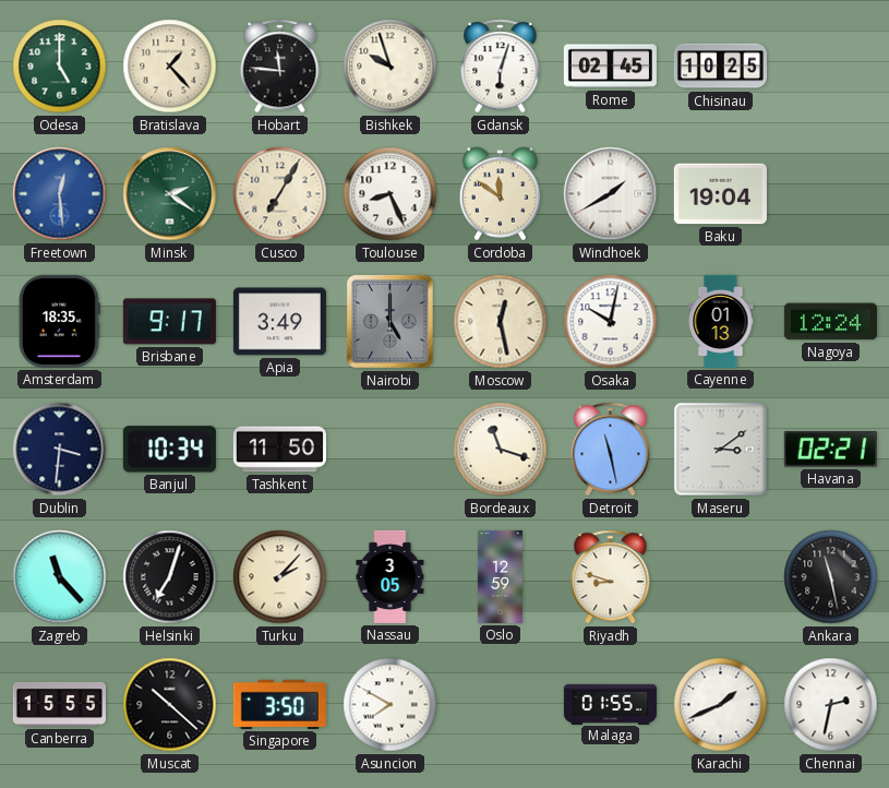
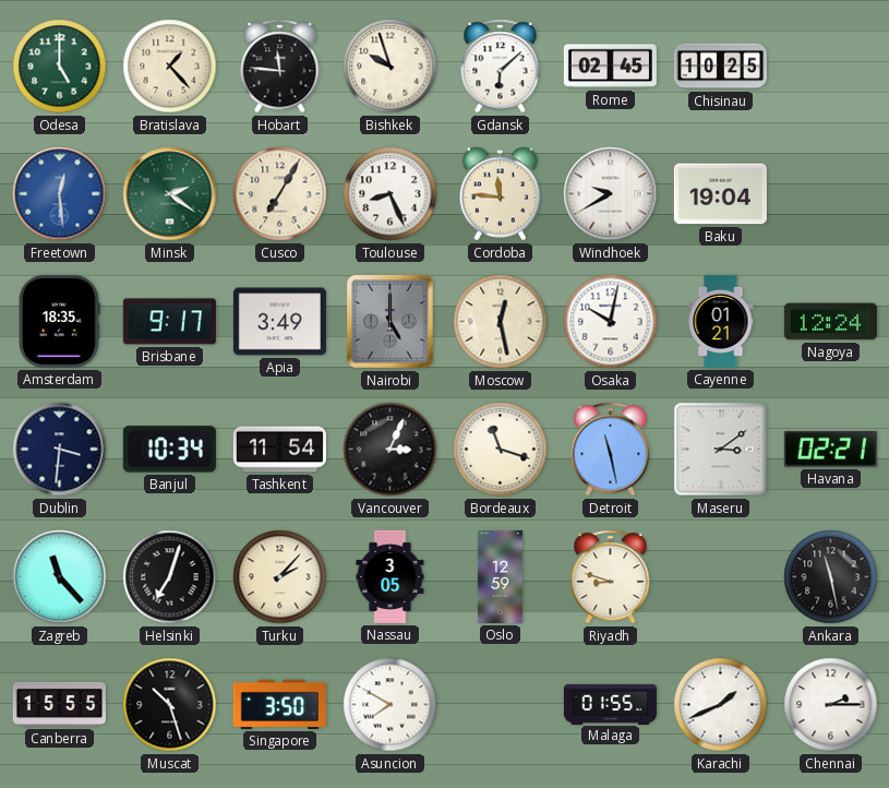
Gdansk: 6:03 -> 6:08 (501, 67)
Cordoba: 11:51 -> 11:46 (501, 194)
Windhoek: 1:40 -> 9:40 (611, 194)
Cayenne: 01:13 -> 01:21 (721, 321)
Tashkent: 11:50 -> 11:54 (279, 450)
Vancouver: none -> 3:04 (391, 450)
Muscat: 10:22 -> 10:27 (170, 705)
Chennai: 2:32 -> 2:15 (831, 705)
